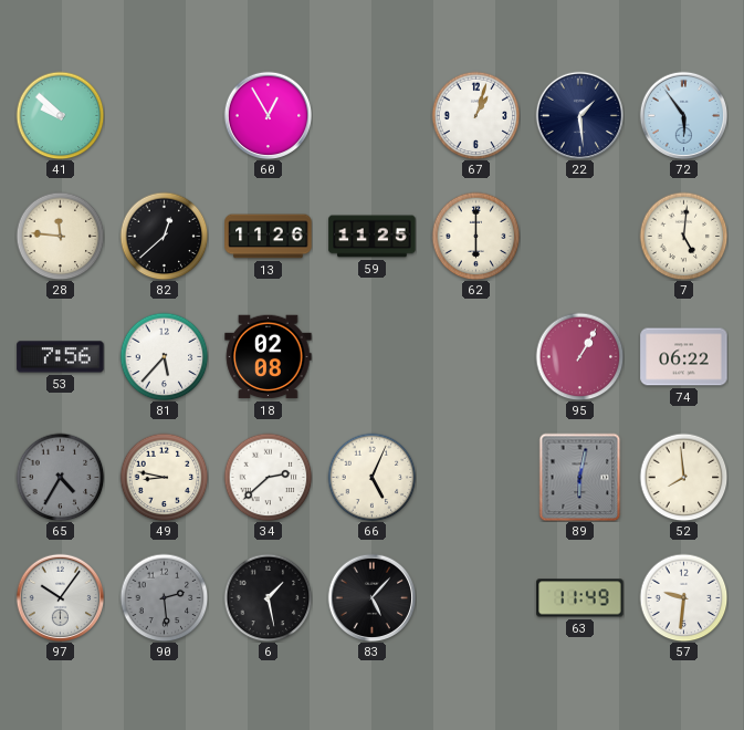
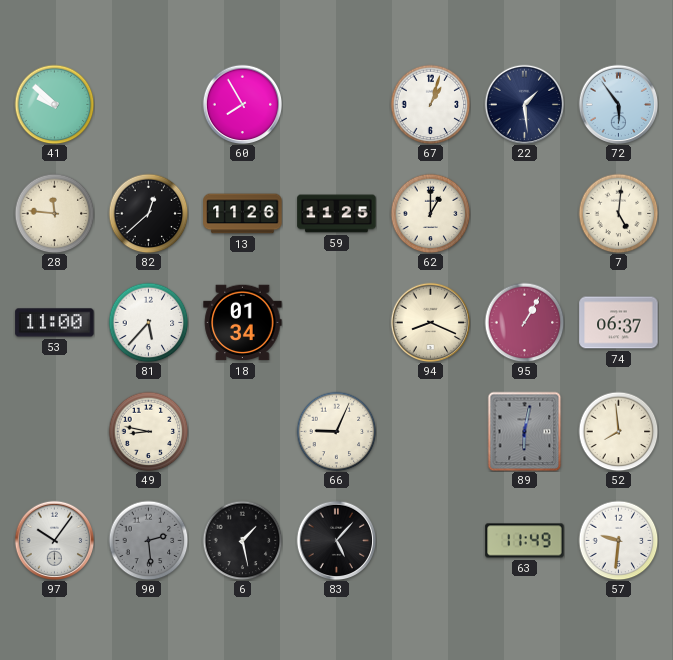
60: 12:55 -> 7:55 (242, 104)
62: 6:00 -> 1:00 (430, 213)
53: 7:56 -> 11:00 (55, 323)
18: 02:08 -> 01:34 (243, 323)
94: none -> 8:19 (430, 322)
74: 06:22 -> 06:37 (619, 323)
65: 4:35 -> none (60, 477)
34: 2:38 -> none (268, 477)
66: 5:04 -> 9:04 (336, 431)
